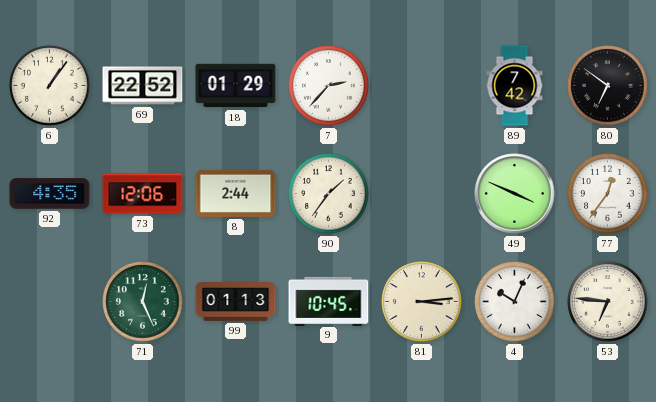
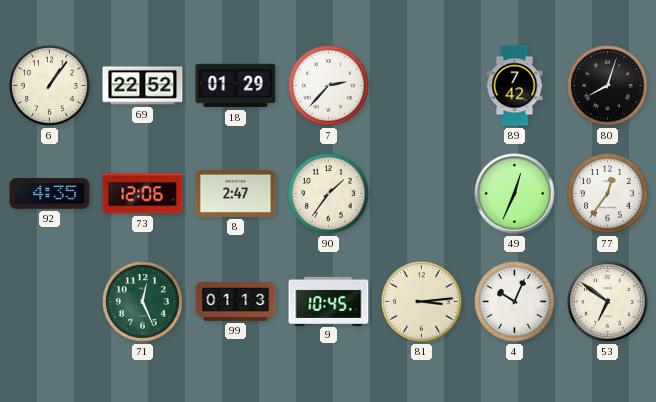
80: 6:51 -> 8:03 (608, 86)
8: 2:44 -> 2:47 (236, 193)
49: 3:49 -> 12:34 (515, 194)
53: 6:46 -> 6:51 (608, 302)
